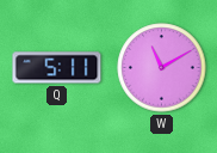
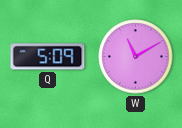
Q: 5:11 -> 5:09 (48, 57)
